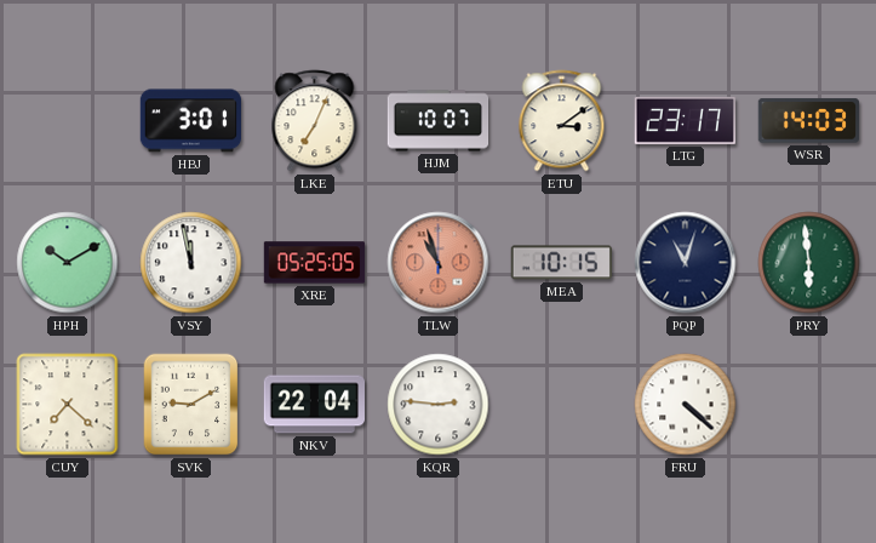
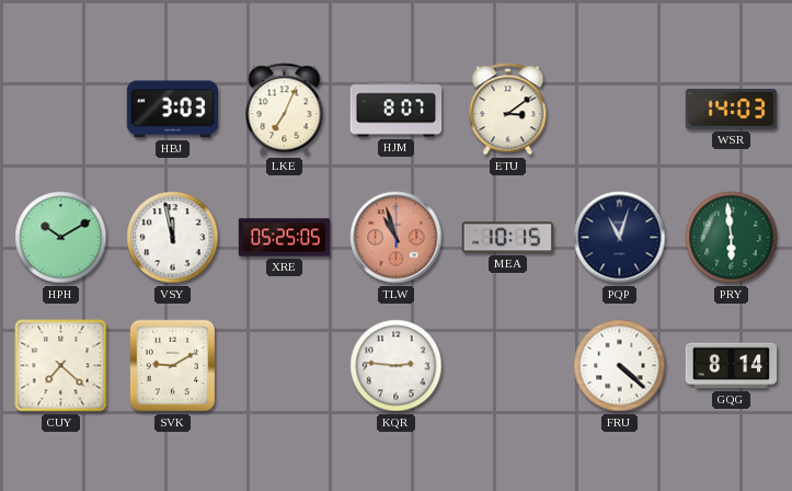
HBJ: 3:01 -> 3:03 (172, 110)
HJM: 10:07 -> 8:07 (397, 110)
LTG: 23:17 -> none (685, 120)
NKV: 22:04 -> none (314, 405)
GQG: none -> 8:14 (732, 366)
